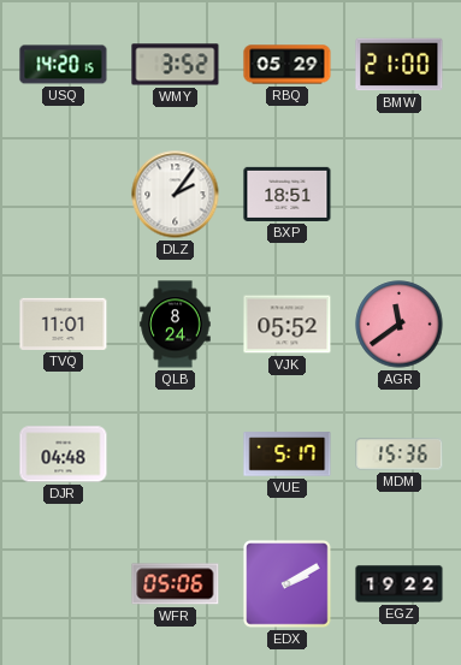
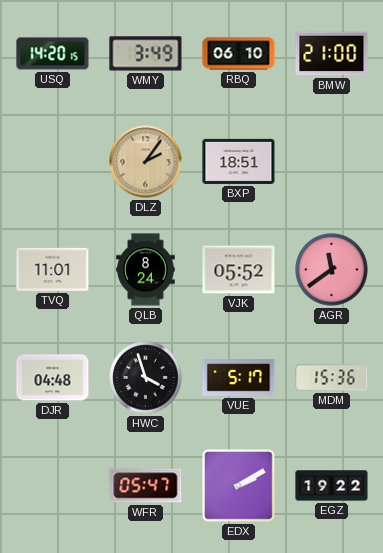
WMY: 3:52 -> 3:49 (146, 54)
RBQ: 05:29 -> 06:10 (239, 54)
DLZ dial: white -> champagne (146, 162)
HWC: none -> 3:57 (146, 378)
WFR: 05:06 -> 05:47 (146, 486)
